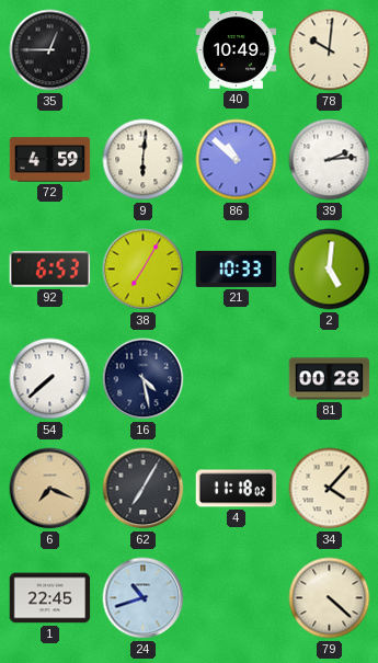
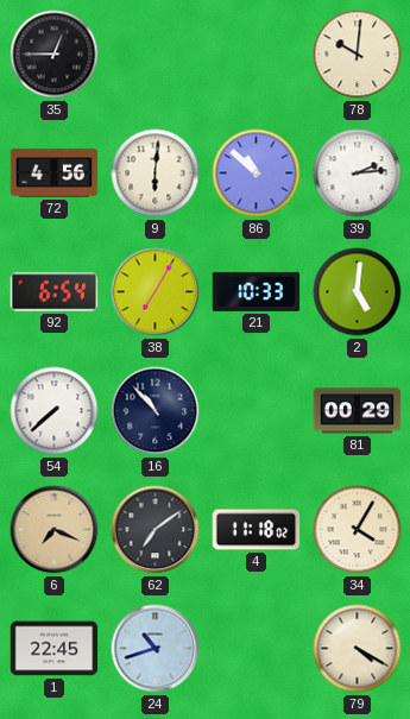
40: 10:49 -> none (237, 50)
72: 4:59 -> 4:56 (55, 174)
92: 6:53 -> 6:54 (55, 292)
16: 4:28 -> 10:53 (156, 411)
81: 00:28 -> 00:29 (358, 411)
62: 7:05 -> 7:09 (156, 530)
34: 4:07 -> 4:05 (358, 530)
79: 4:22 -> 4:20 (358, 649)
